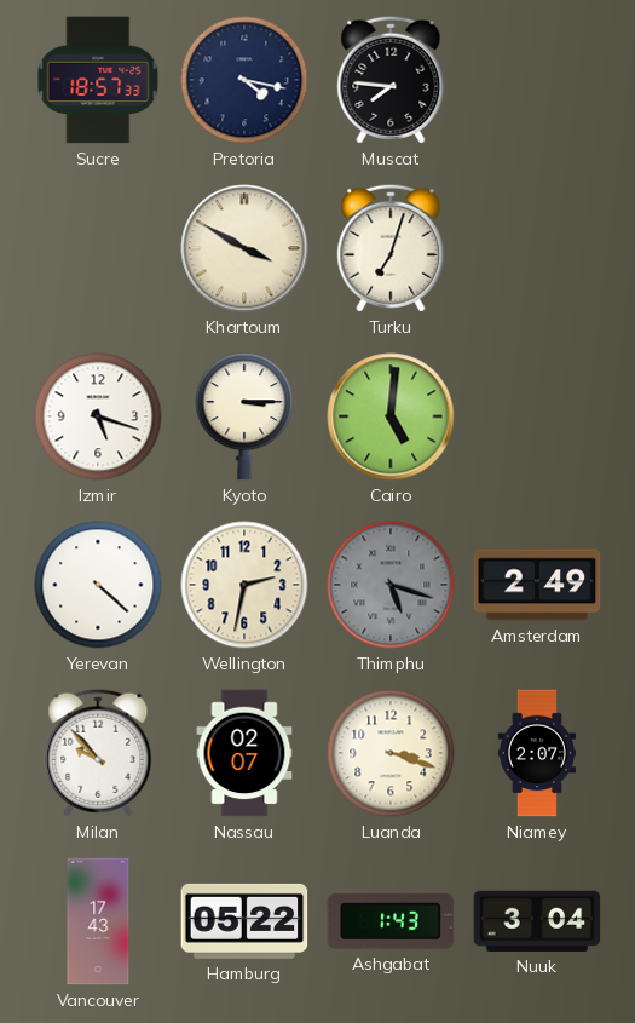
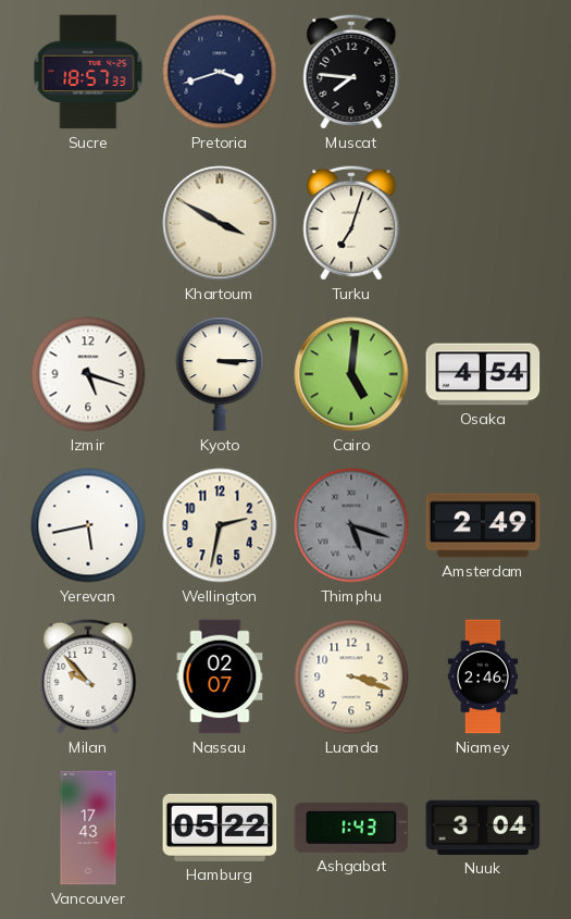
Pretoria: 4:17 -> 3:42 (220, 72)
Osaka: none -> 4:54 (483, 374)
Yerevan: 4:22 -> 5:43 (88, 525)
Niamey: 2:07 -> 2:46 (482, 676)
